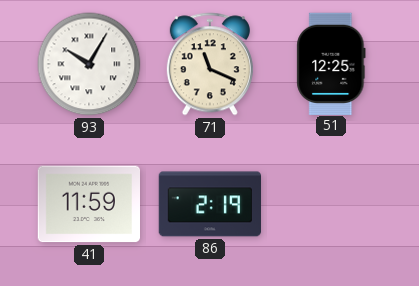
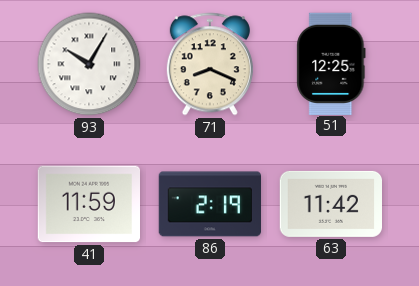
71: 11:19 -> 8:19 (210, 64)
63: none -> 11:42 (330, 204)
